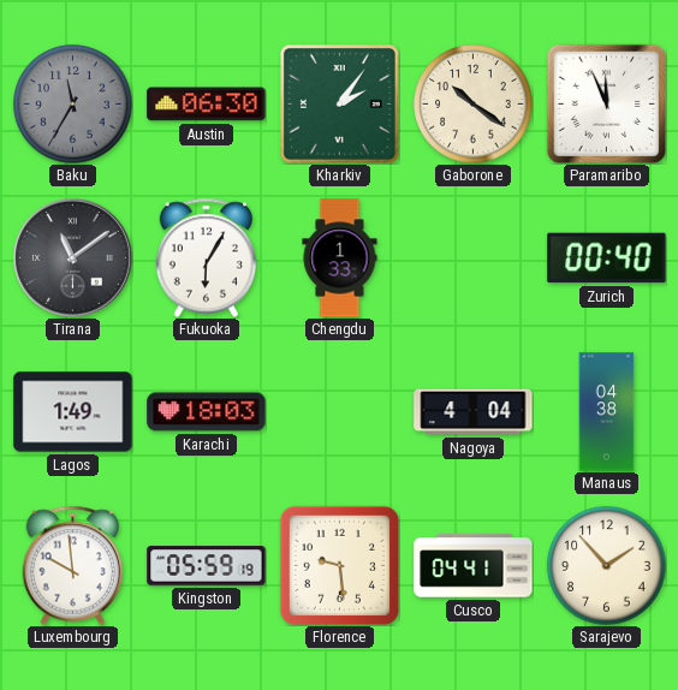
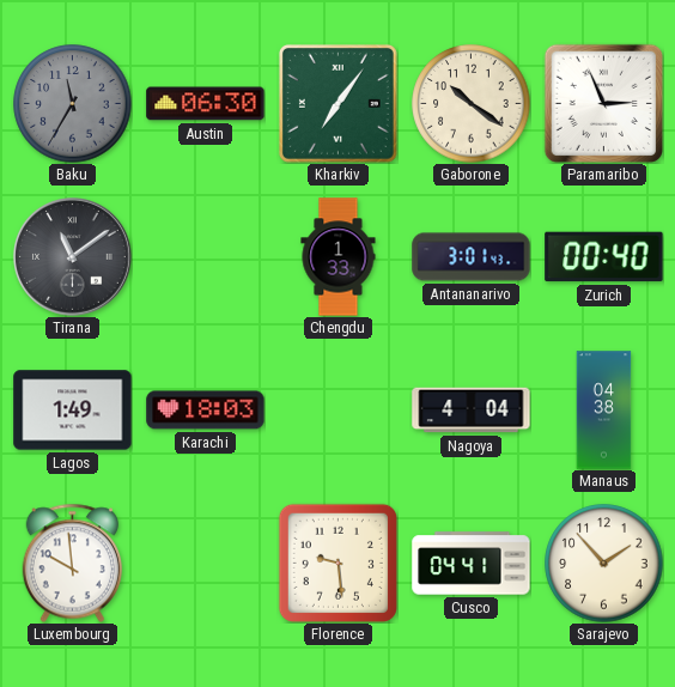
Kharkiv: 2:06 -> 7:06 (337, 103)
Paramaribo: 11:56 -> 2:56 (603, 103)
Fukuoka: 6:05 -> none (206, 257)
Antananarivo: none -> 3:01 (472, 257)
Kingston: 05:59 -> none (207, 566)
